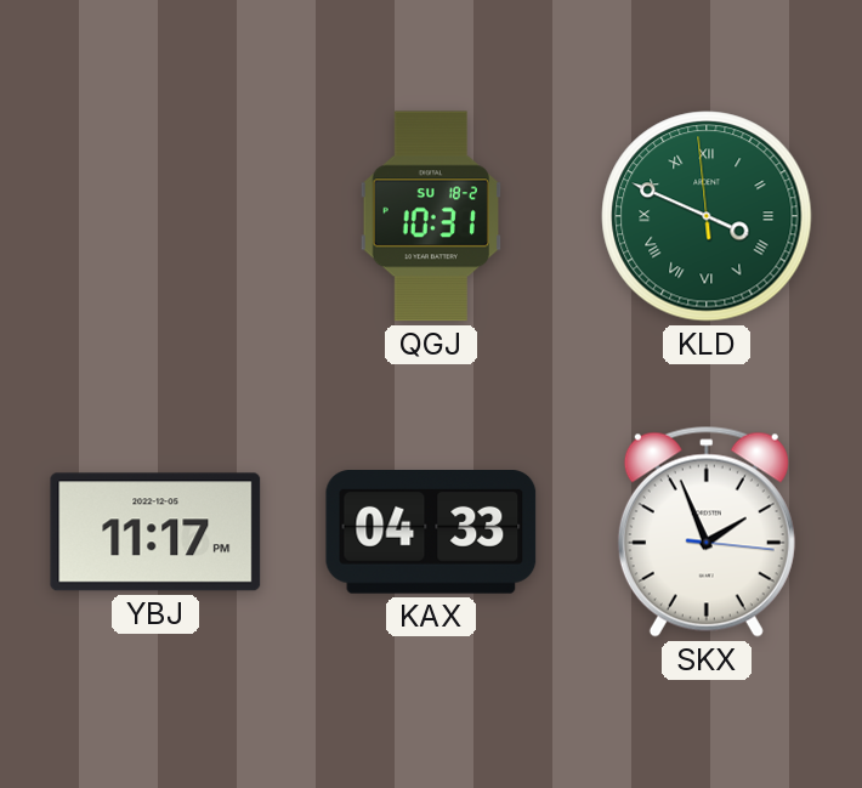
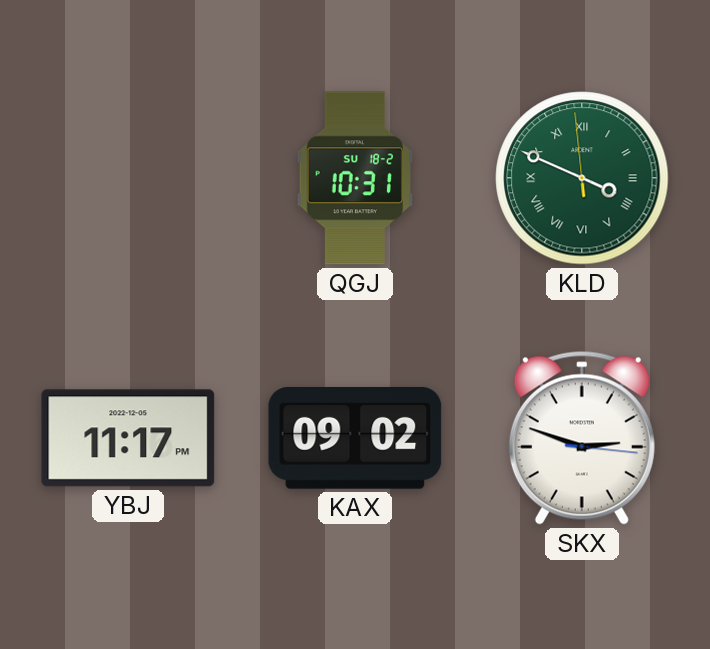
KAX: 04:33 -> 09:02 (355, 439)
SKX: 1:56 -> 2:48 (582, 438)
